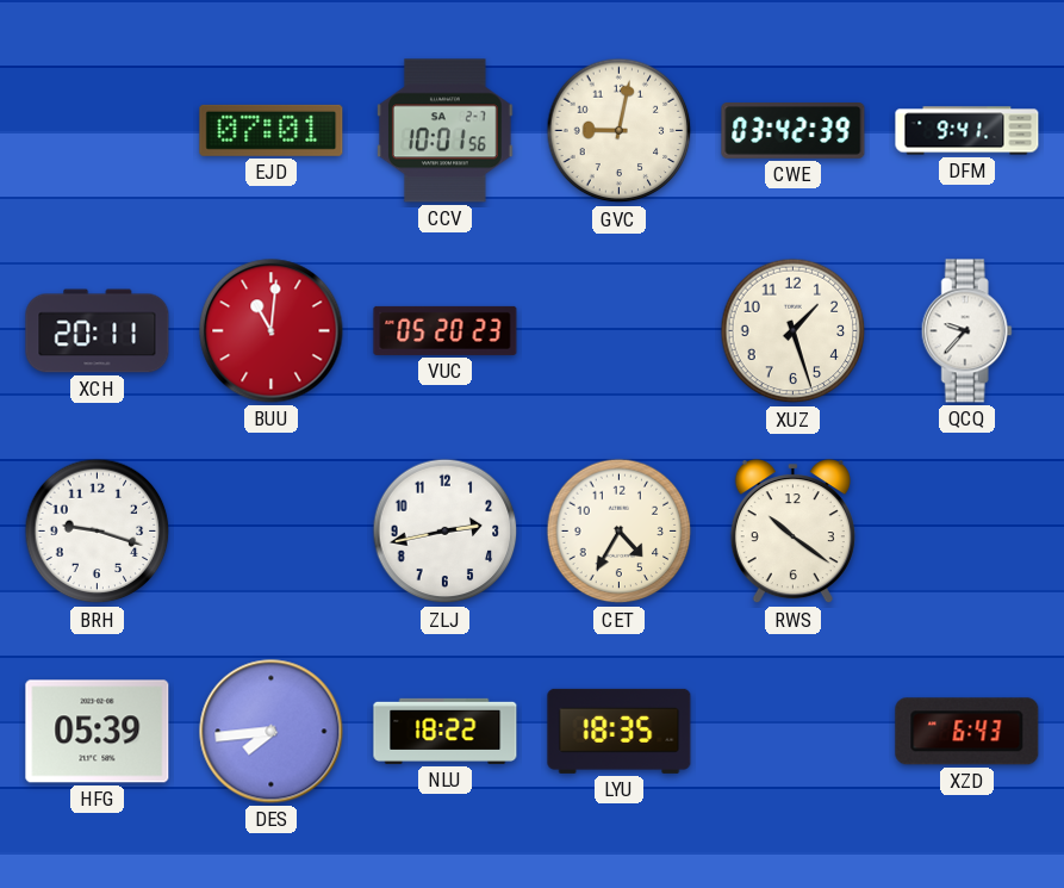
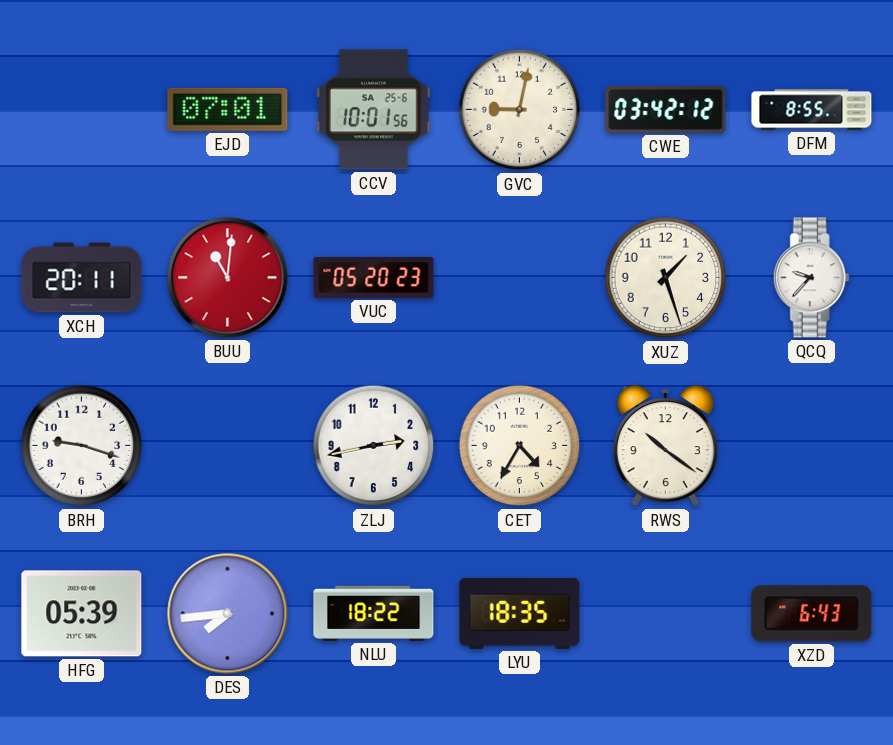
CCV date: SA 2-7 -> SA 25-6 (374, 110)
CWE: 03:42:39 -> 03:42:12 (666, 110)
DFM: 9:41 -> 8:55 (812, 110)
